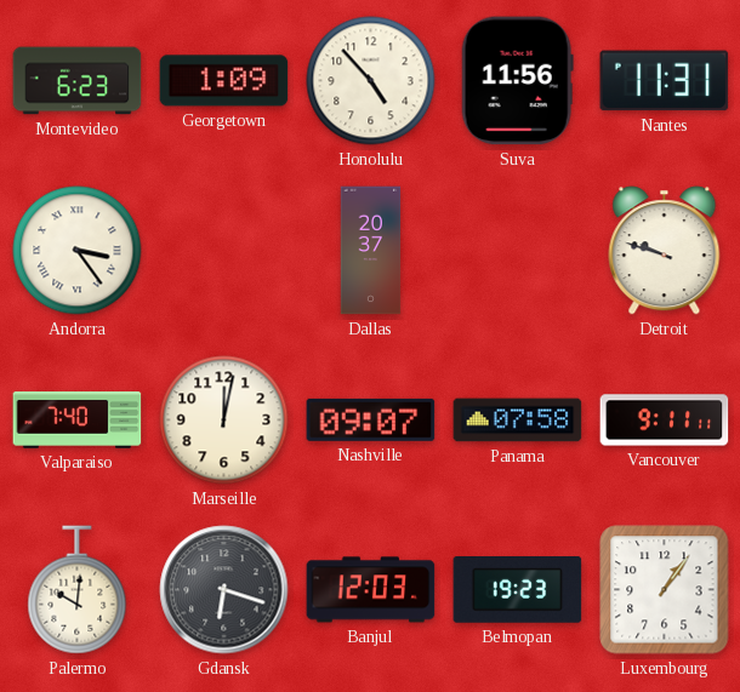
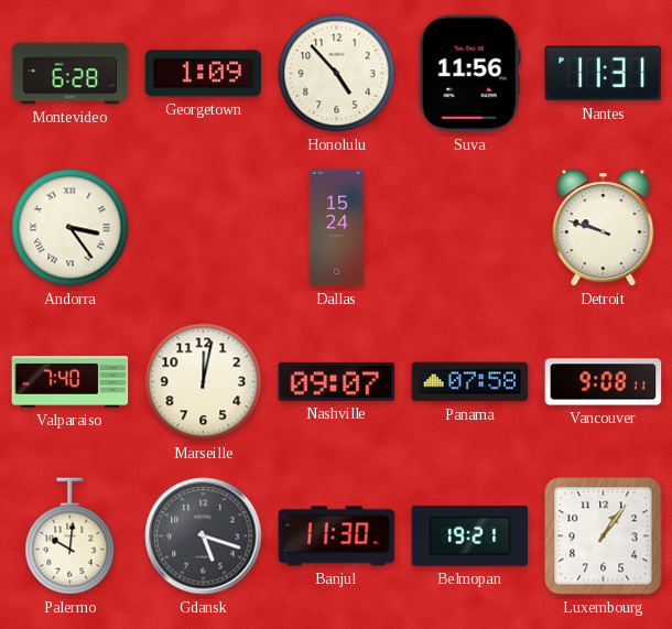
Montevideo: 6:23 -> 6:28 (71, 74)
Dallas: 20:37 -> 15:24 (337, 228)
Vancouver: 9:11 -> 9:08 (604, 382)
Gdansk: 6:18 -> 5:18 (204, 536)
Banjul: 12:03 -> 11:30 (337, 536)
Belmopan: 19:23 -> 19:21 (470, 536)
